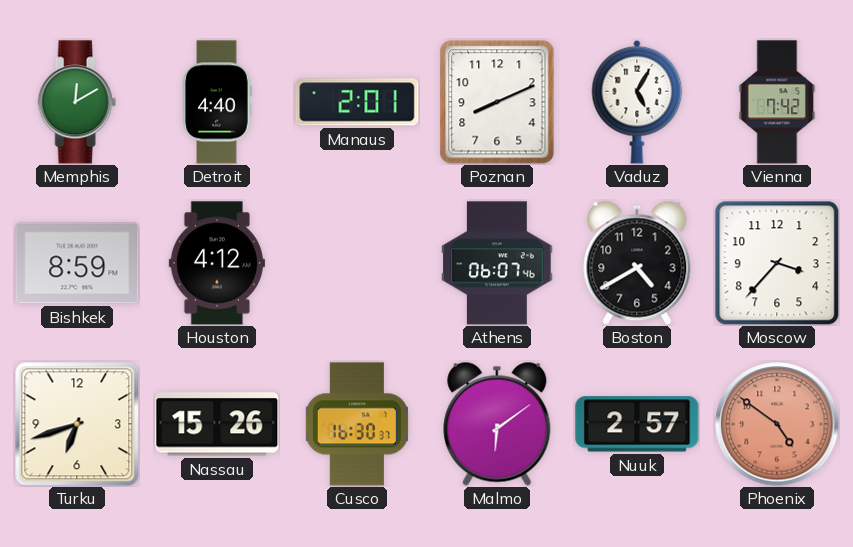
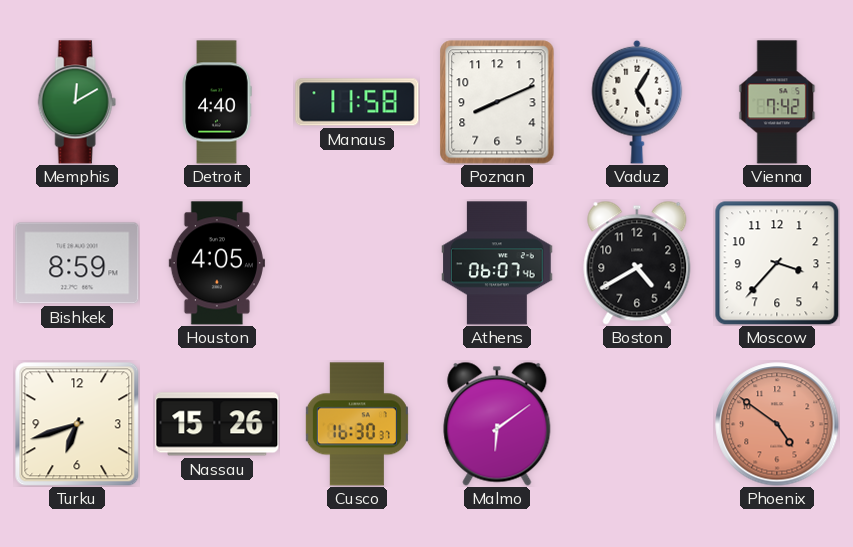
Manaus: 2:01 -> 11:58 (357, 102)
Houston: 4:12 -> 4:05 (217, 263)
Nuuk: 2:57 -> none (637, 424)
